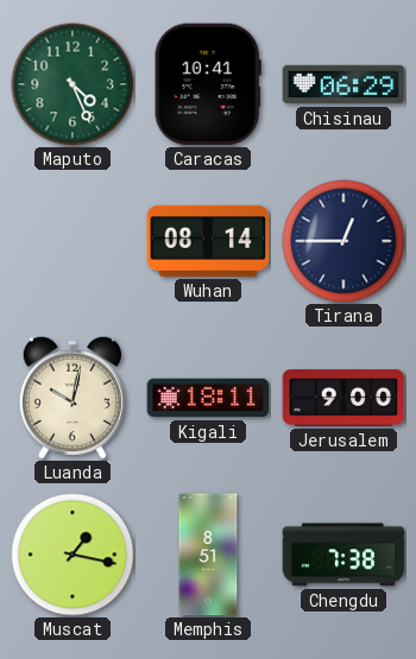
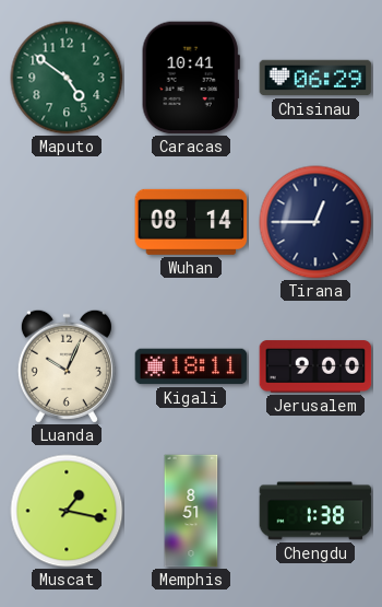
Maputo: 4:26 -> 4:51 (67, 78)
Luanda: 10:02 -> 10:04 (67, 366)
Chengdu: 7:38 -> 1:38 (315, 511)
